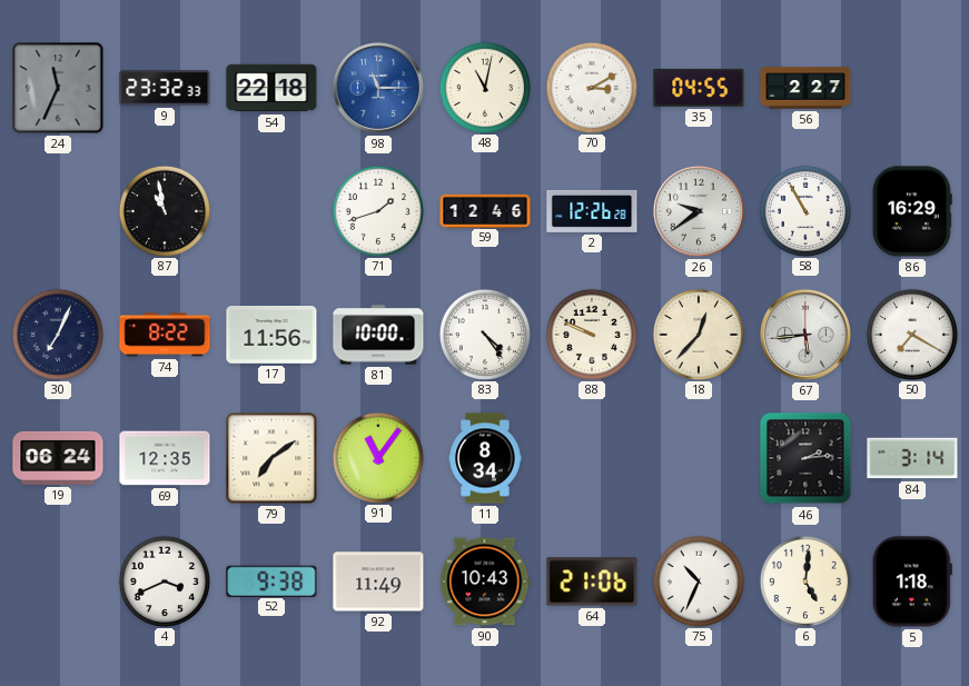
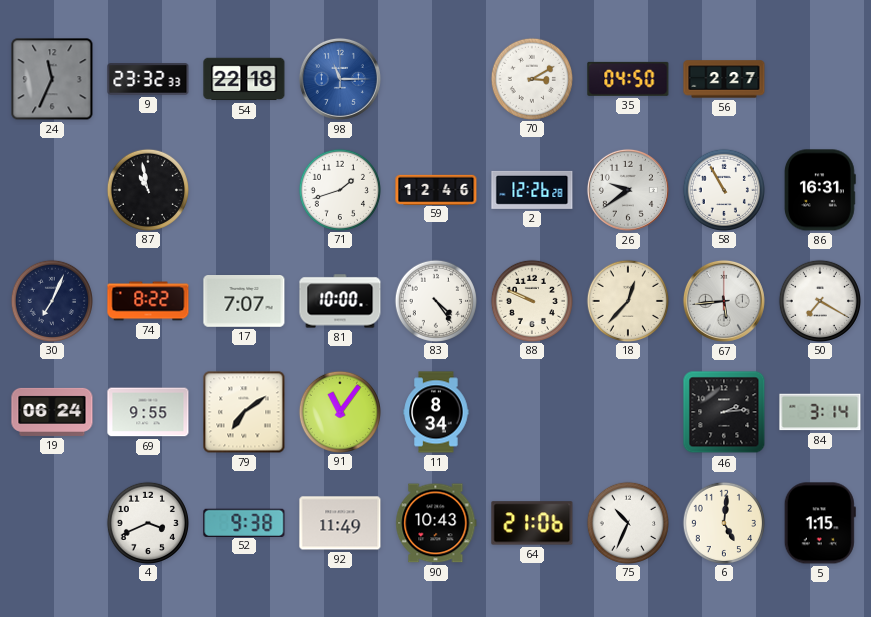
48: 11:02 -> none (484, 87)
35: 04:55 -> 04:50 (628, 79)
86: 16:29 -> 16:31 (820, 190)
17: 11:56 -> 7:07 (244, 302)
69: 12:35 -> 9:55 (148, 412)
5: 1:18 -> 1:15 (820, 523)
